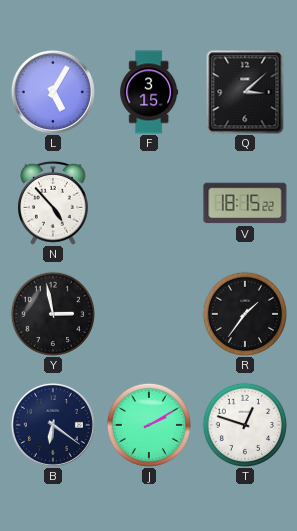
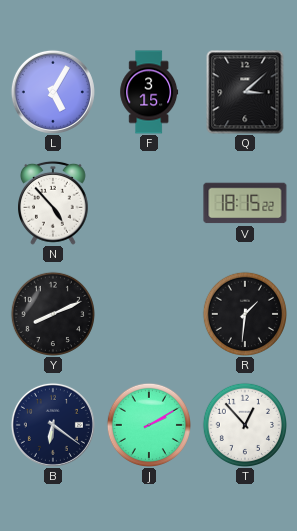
Y: 2:58 -> 8:11 (52, 313)
R: 1:36 -> 1:31 (244, 313)
T: 12:48 -> 12:53 (244, 424)
